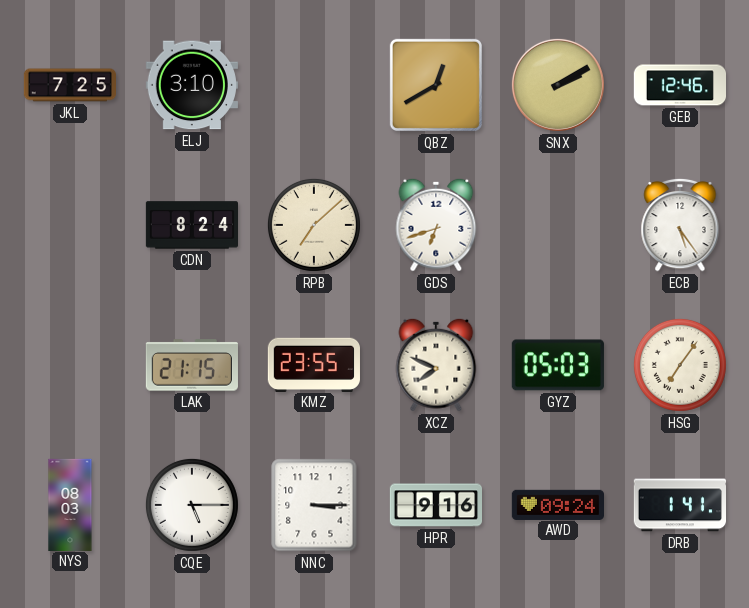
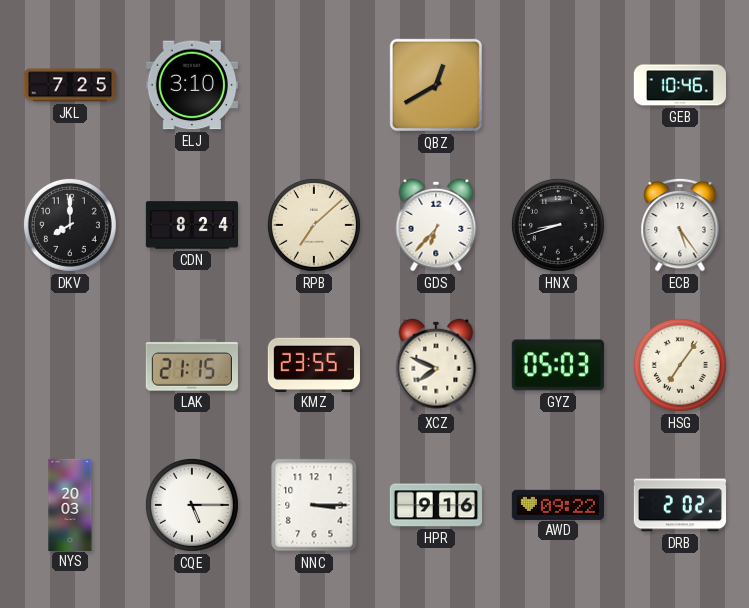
SNX: 2:10 -> none (558, 85)
GEB: 12:46 -> 10:46 (679, 85)
DKV: none -> 8:00 (70, 225)
GDS: 6:42 -> 6:37 (436, 225)
HNX: none -> 8:42 (558, 225)
NYS: 08:03 -> 20:03 (70, 504)
AWD: 09:24 -> 09:22 (557, 504)
DRB: 1:41 -> 2:02 (679, 505)
